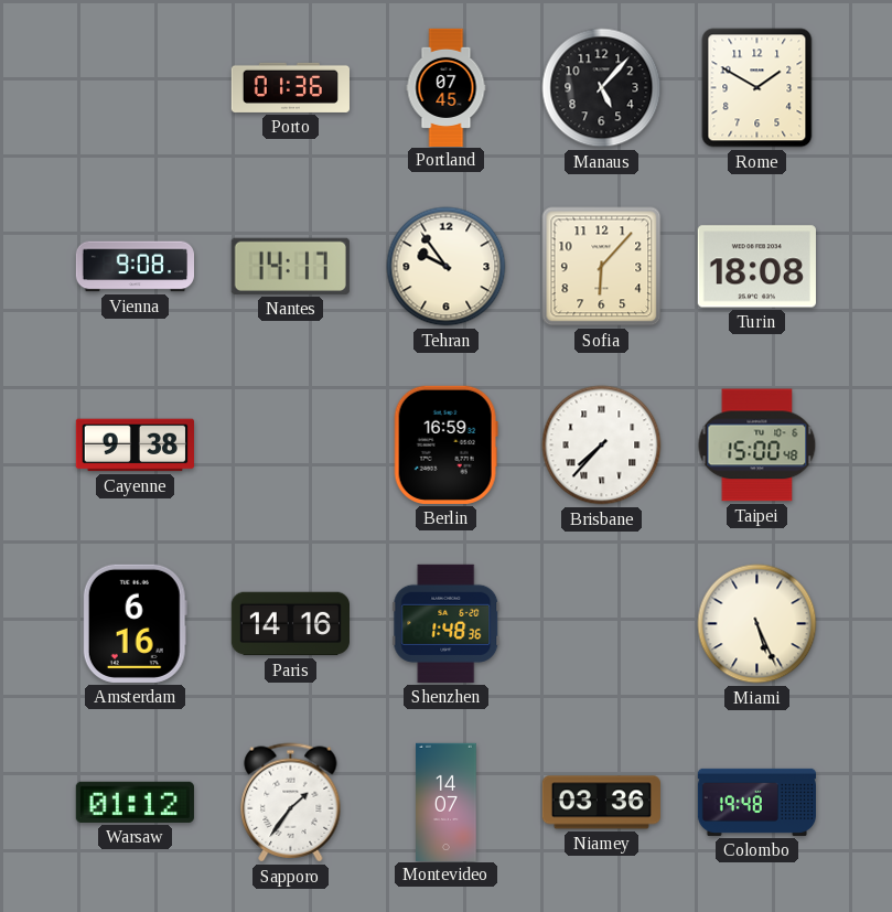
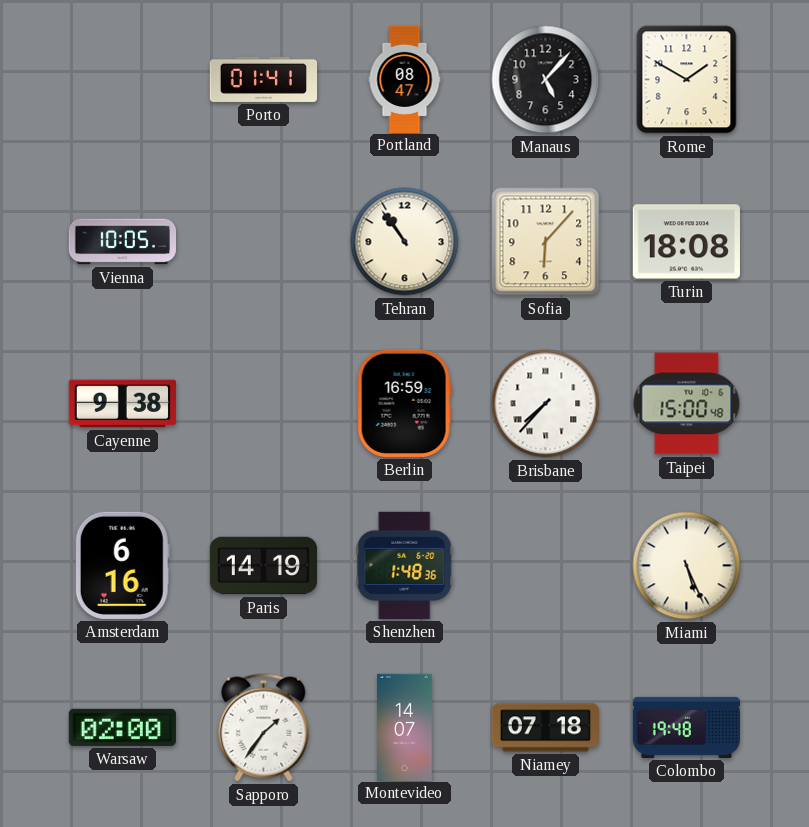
Porto: 01:36 -> 01:41 (263, 79)
Portland: 07:45 -> 08:47 (405, 79)
Vienna: 9:08 -> 10:05 (122, 242)
Nantes: 14:17 -> none (290, 266)
Tehran: 9:54 -> 10:54 (405, 242)
Paris: 14:16 -> 14:19 (263, 566)
Warsaw: 01:12 -> 02:00 (122, 727)
Niamey: 03:36 -> 07:18 (545, 728)
